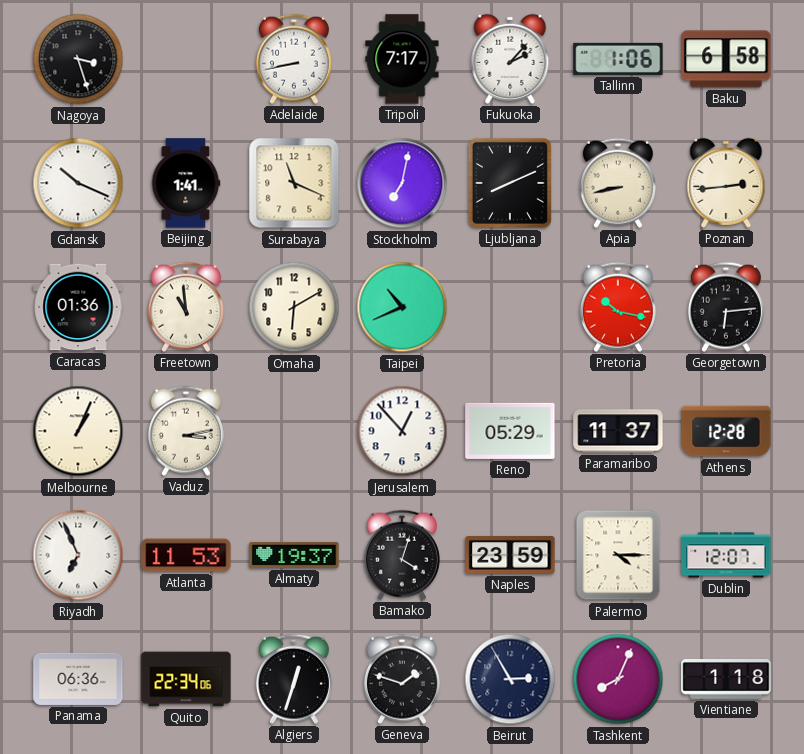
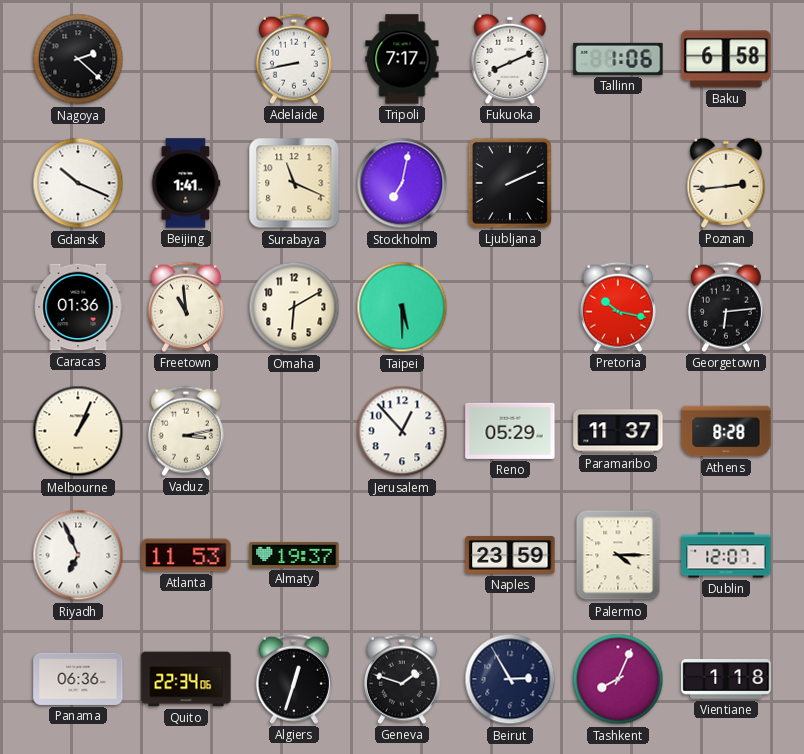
Nagoya: 3:27 -> 2:22 (78, 59)
Fukuoka: 2:07 -> 8:11 (510, 59)
Ljubljana: 8:11 -> 2:11 (510, 183)
Apia: 8:43 -> none (618, 183)
Taipei: 10:41 -> 5:30 (402, 307)
Athens: 12:28 -> 8:28 (726, 431)
Bamako: 4:03 -> none (402, 555)
